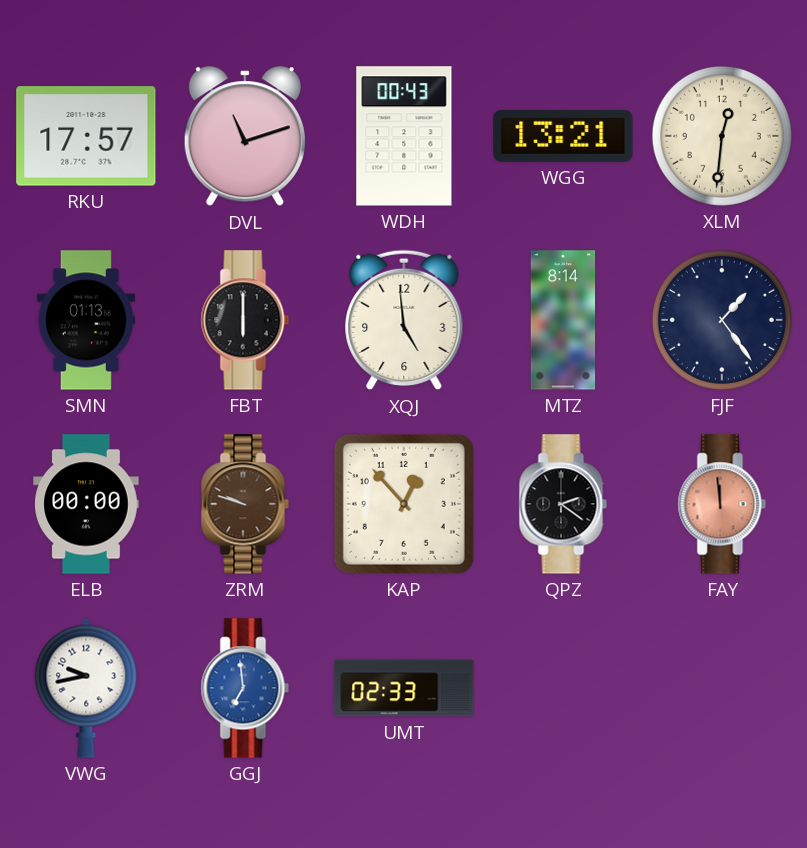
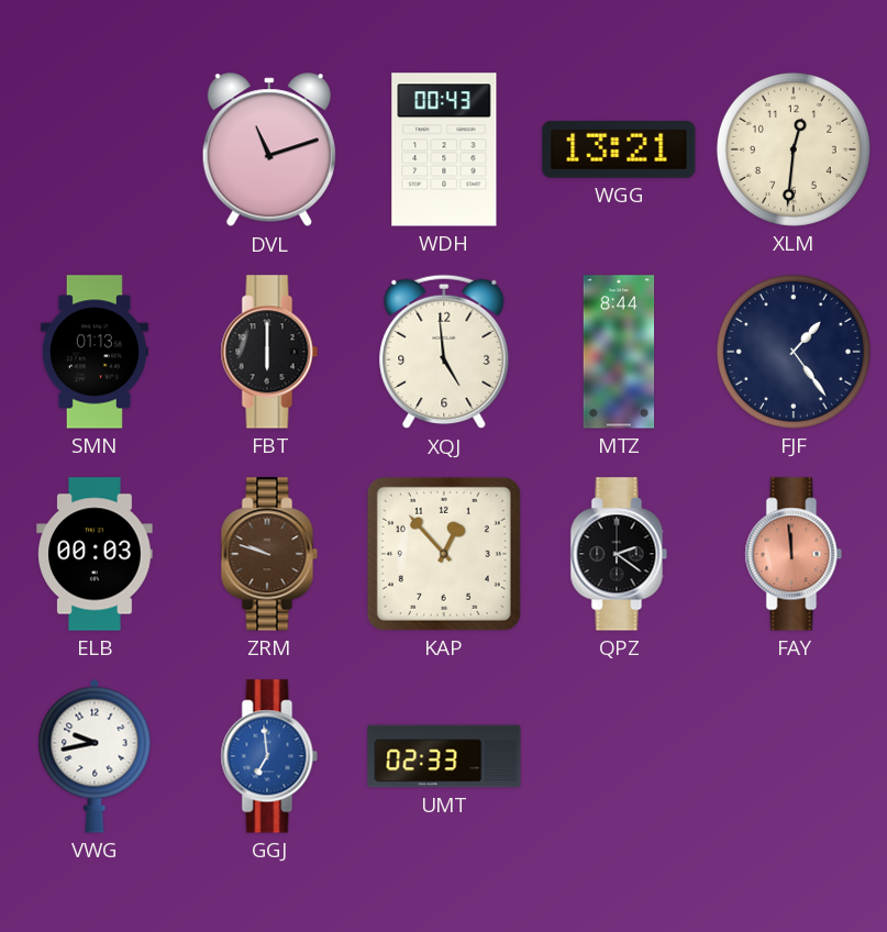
RKU: 17:57 -> none (86, 136)
MTZ: 8:14 -> 8:44 (619, 352)
ELB: 00:00 -> 00:03 (95, 554)
